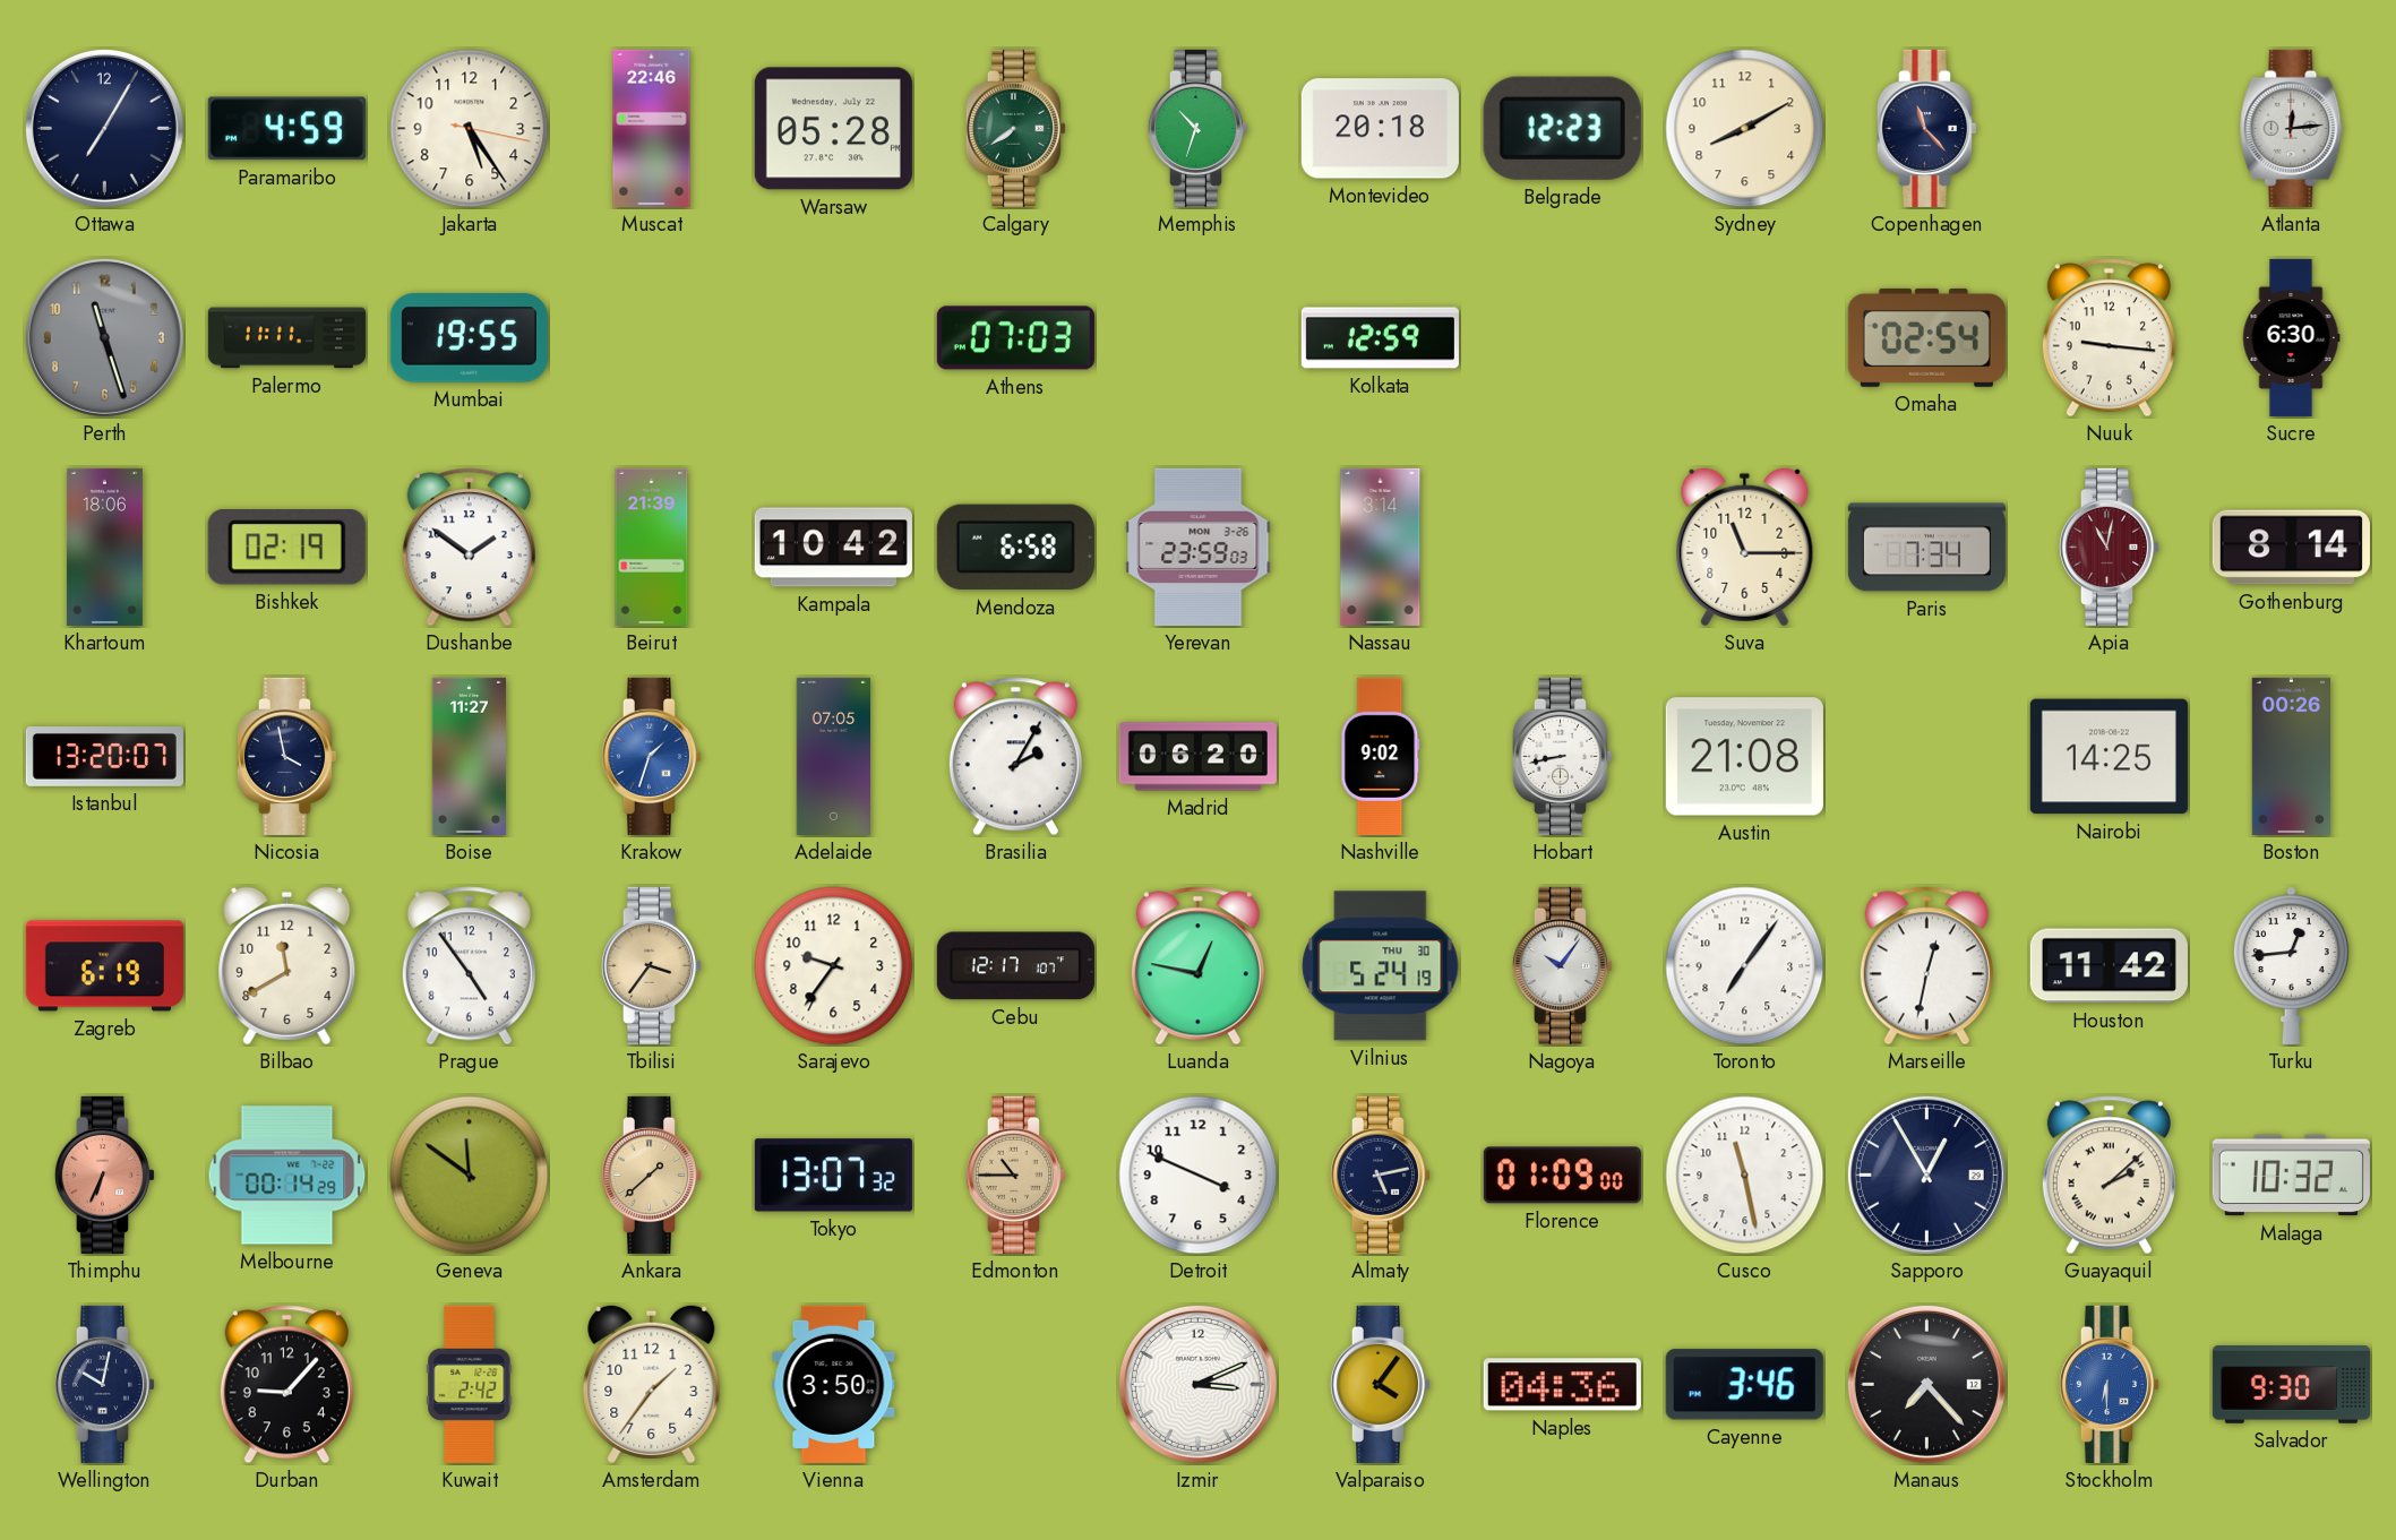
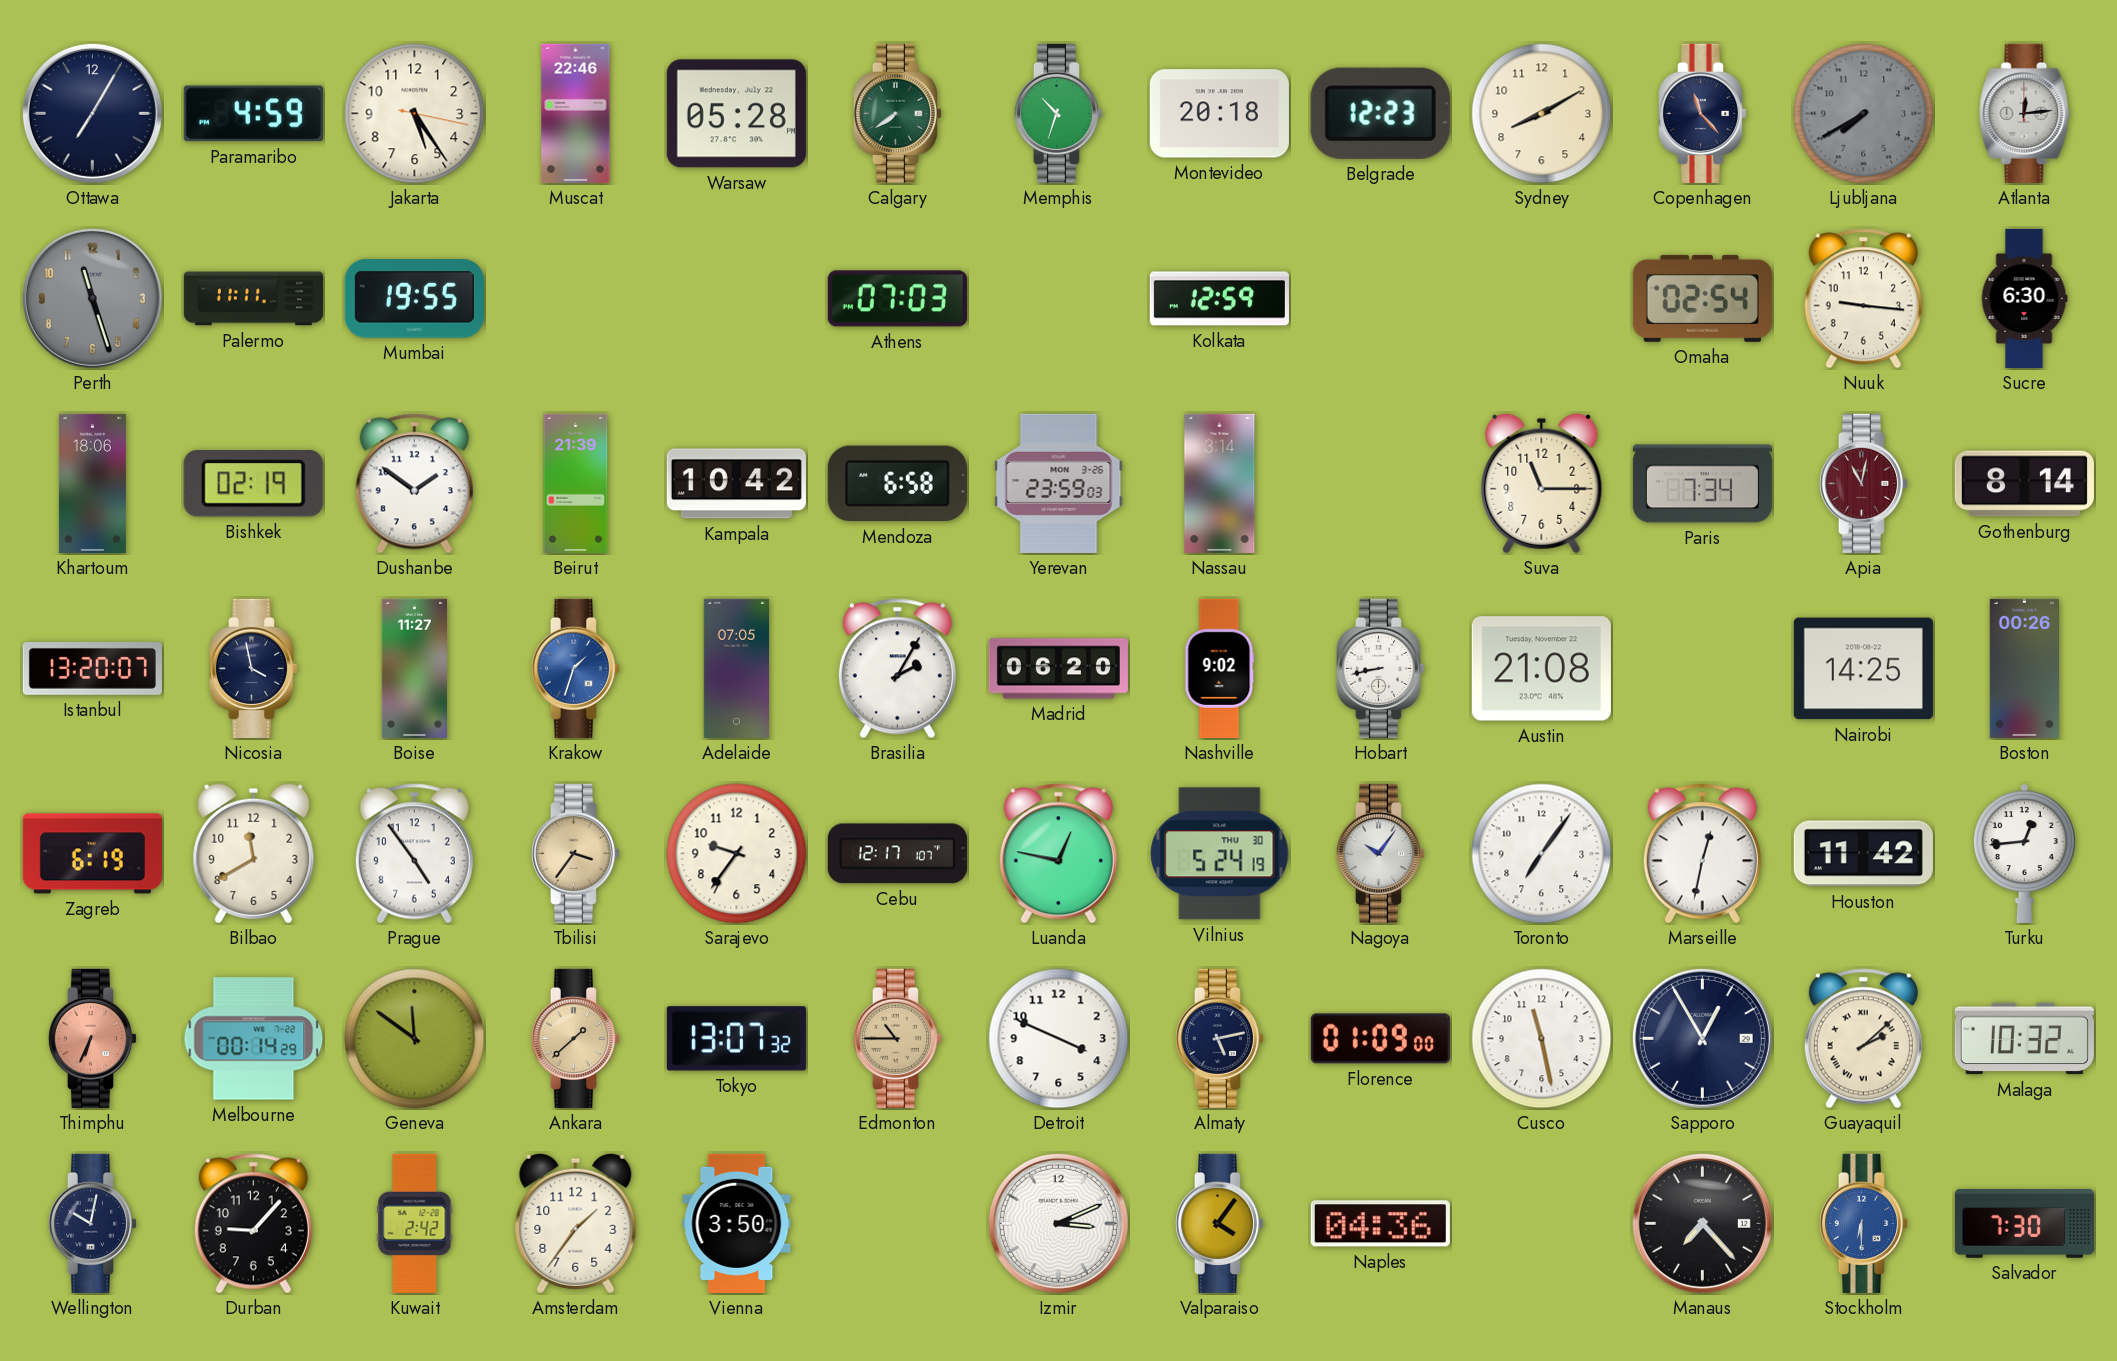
Ljubljana: none -> 7:40 (1864, 114)
Cayenne: 3:46 -> none (1744, 1385)
Salvador: 9:30 -> 7:30 (2024, 1224)
